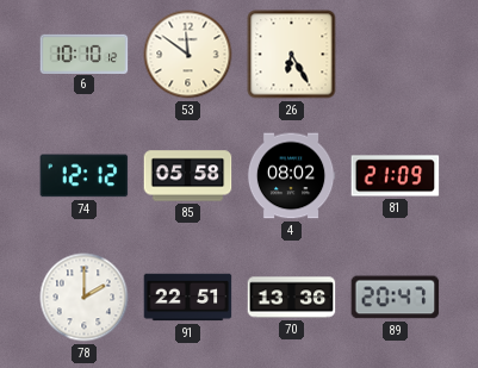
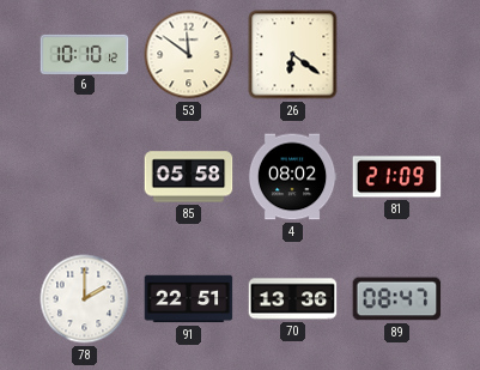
26: 6:25 -> 6:21 (293, 55)
74: 12:12 -> none (85, 176)
89: 20:47 -> 08:47 (397, 299)
